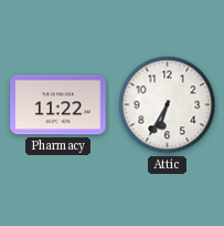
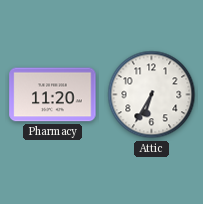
Pharmacy: 11:22 -> 11:20 (53, 95)
